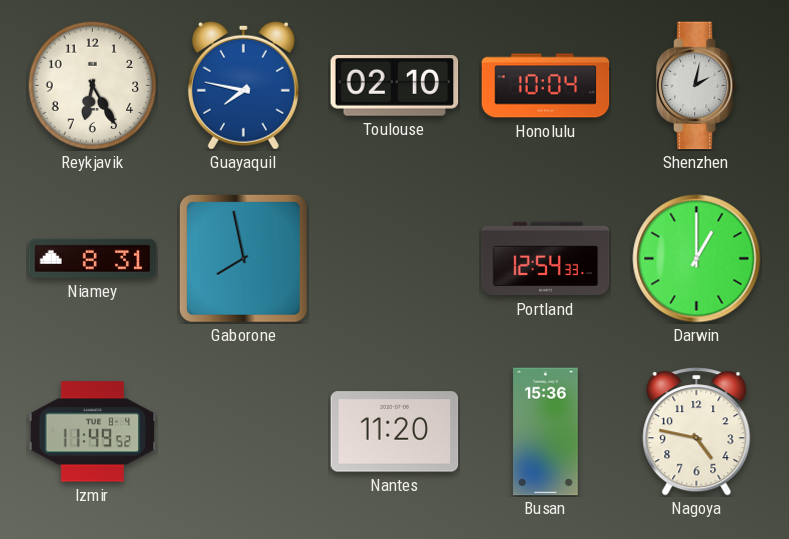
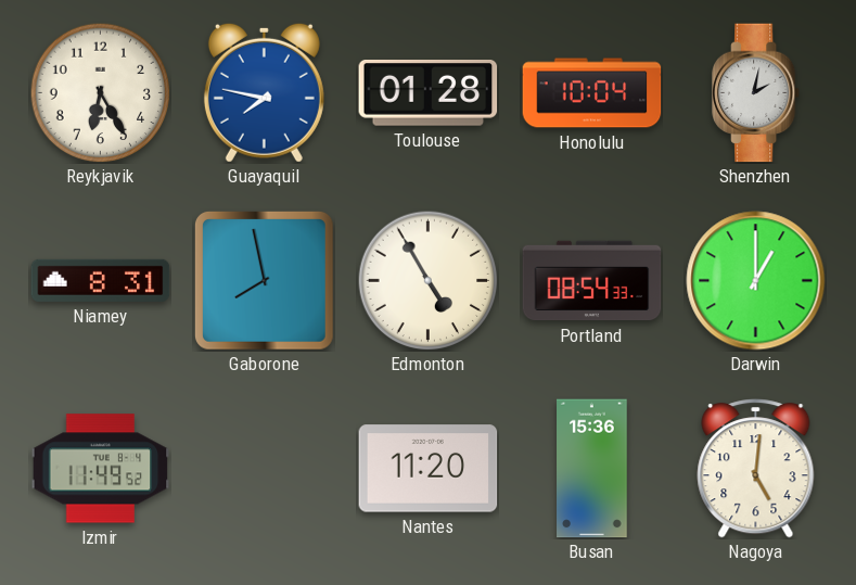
Toulouse: 02:10 -> 01:28 (429, 93)
Edmonton: none -> 4:55 (427, 280)
Portland: 12:54 -> 08:54 (592, 281)
Nagoya: 4:47 -> 5:01 (756, 469)
